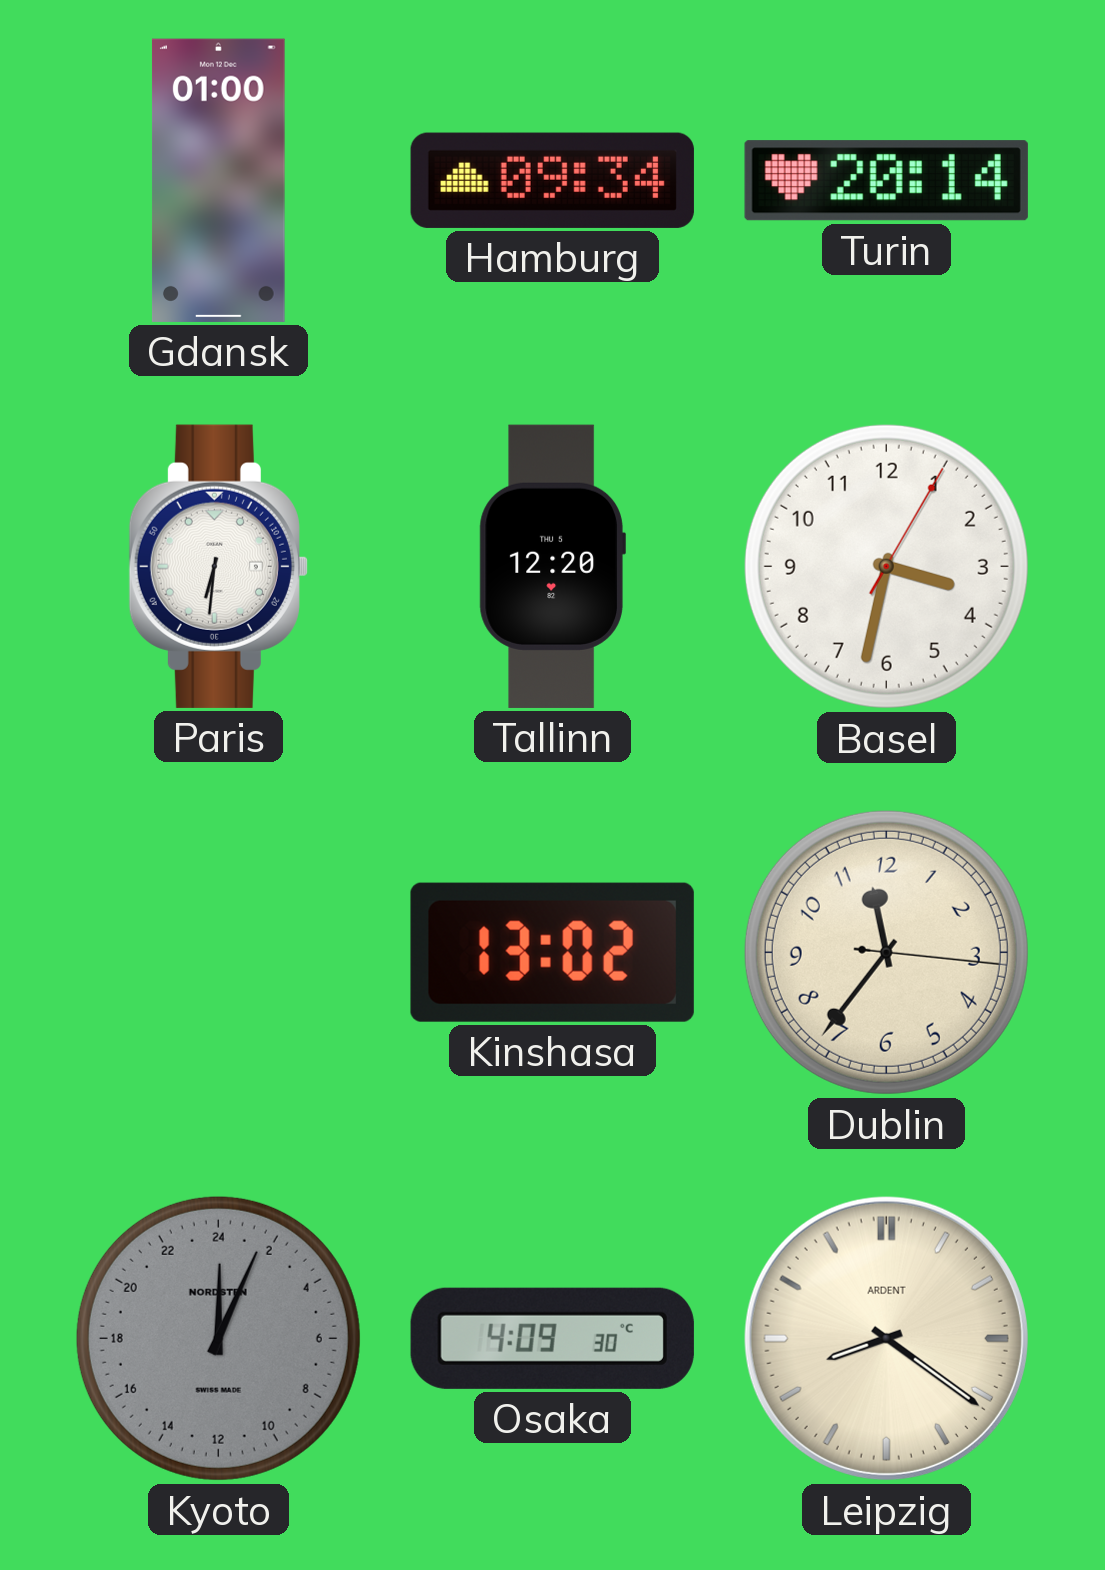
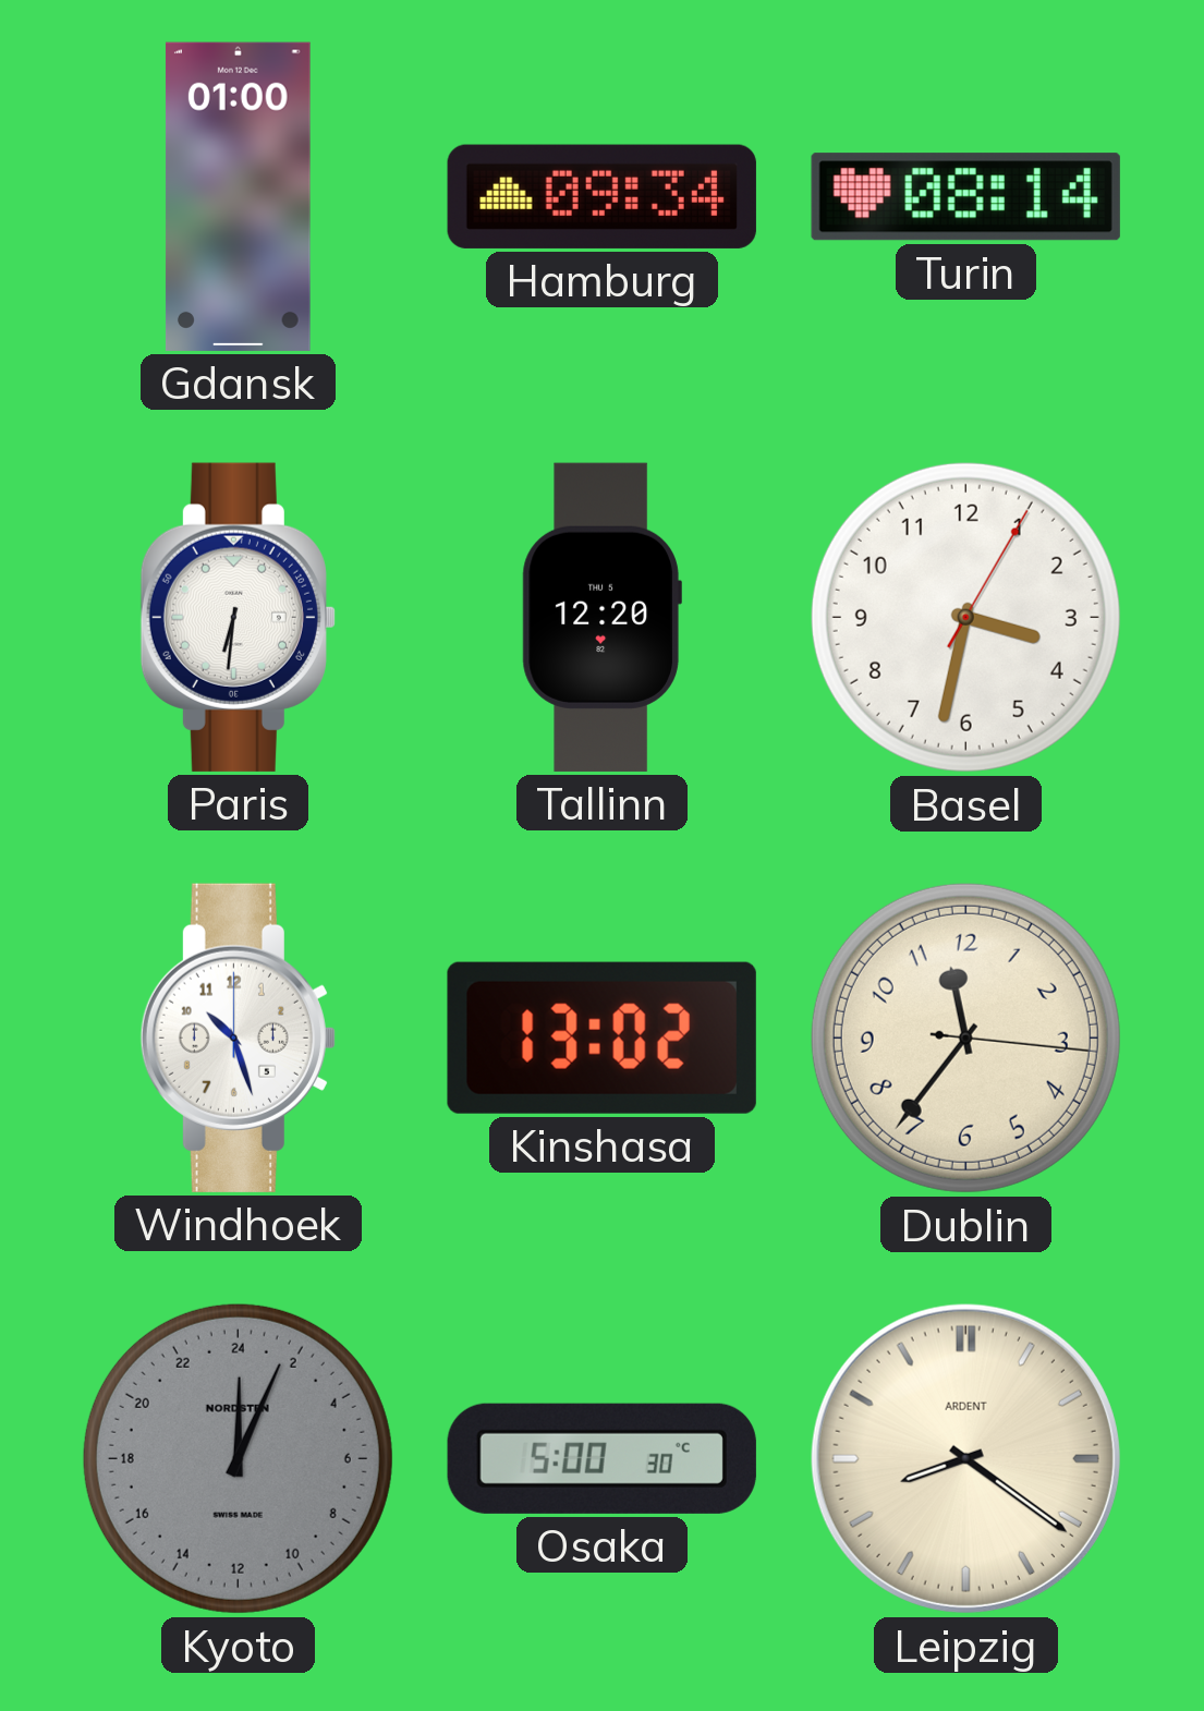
Turin: 20:14 -> 08:14 (965, 197)
Windhoek: none -> 10:27 (238, 1037)
Osaka: 4:09 -> 5:00 (601, 1458)
